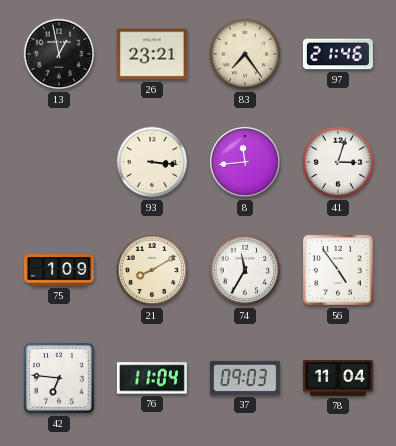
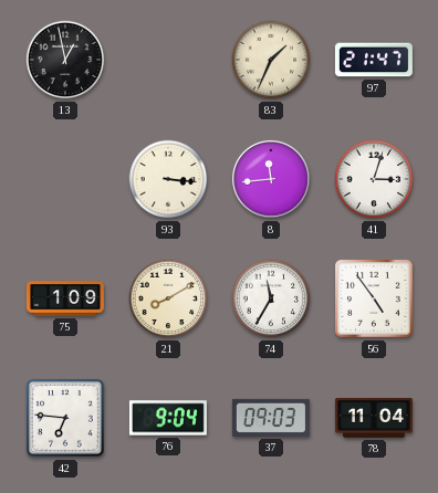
26: 23:21 -> none (152, 54)
83: 7:24 -> 1:34 (271, 60)
97: 21:46 -> 21:47 (374, 60)
76: 11:04 -> 9:04 (168, 418)
